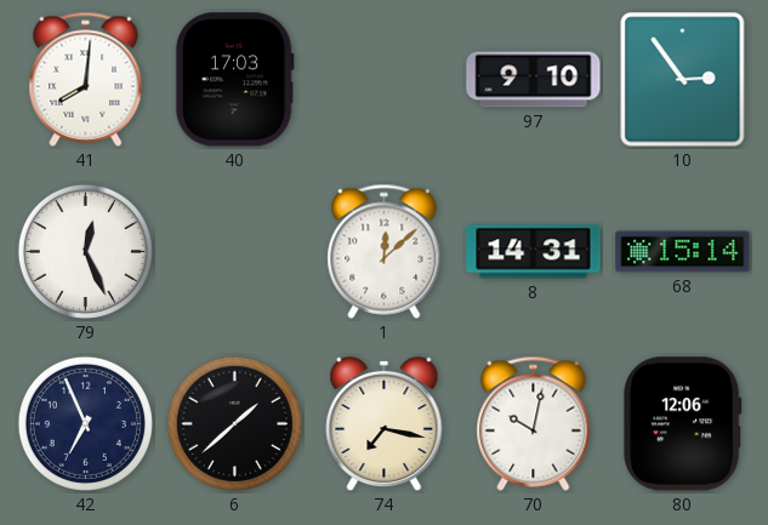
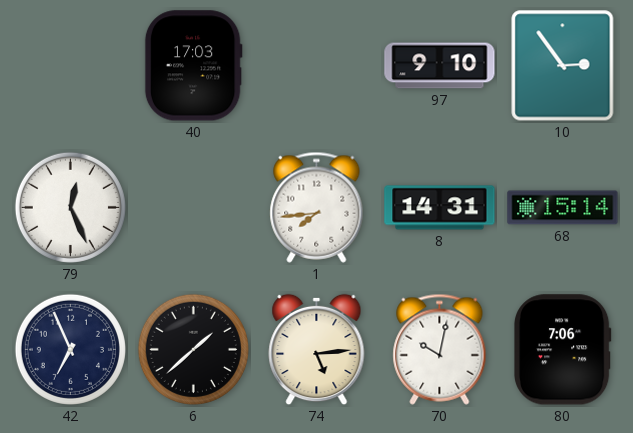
41: 8:01 -> none (86, 79)
1: 12:08 -> 7:44 (317, 207)
74: 7:17 -> 5:14 (317, 350)
80: 12:06 -> 7:06 (562, 350)
